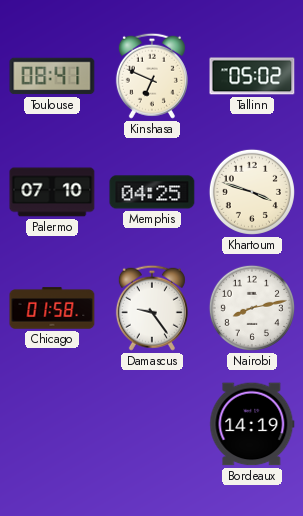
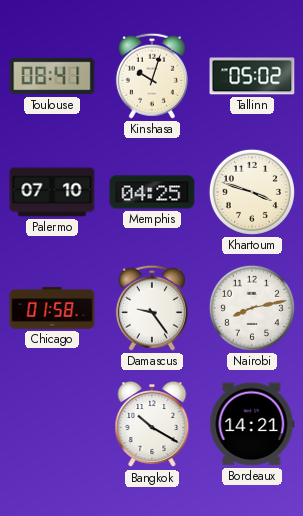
Kinshasa: 6:49 -> 10:03 (152, 76)
Bangkok: none -> 10:20 (152, 425)
Bordeaux: 14:19 -> 14:21 (252, 424)
